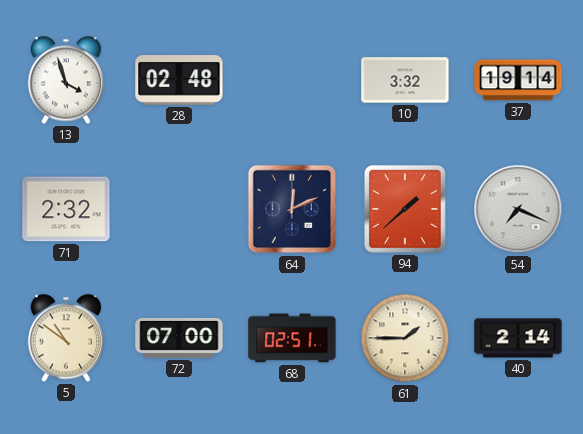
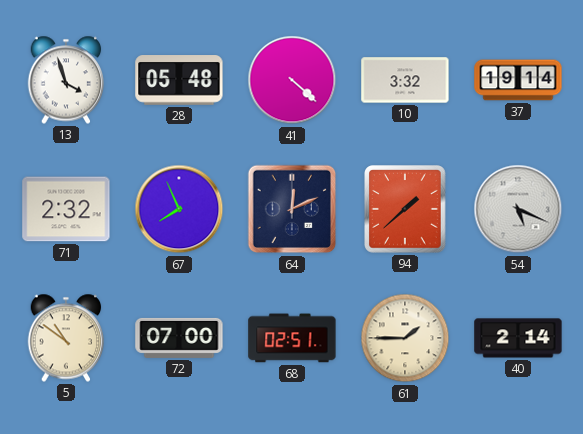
28: 02:48 -> 05:48 (179, 80)
41: none -> 4:22 (292, 80)
67: none -> 7:56 (179, 209)
54: 7:19 -> 5:19 (518, 209)
